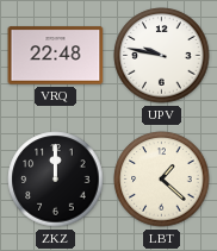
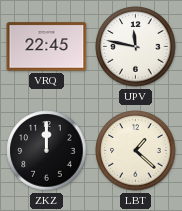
VRQ: 22:48 -> 22:45 (47, 47)
UPV: 9:47 -> 11:47 (136, 47)
